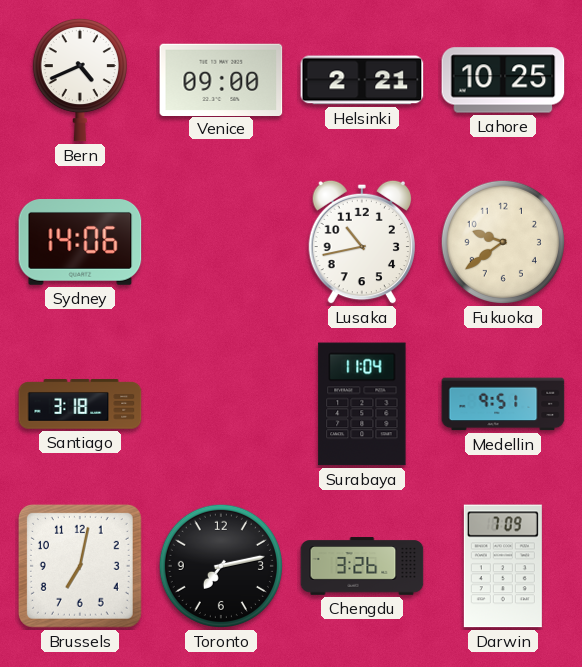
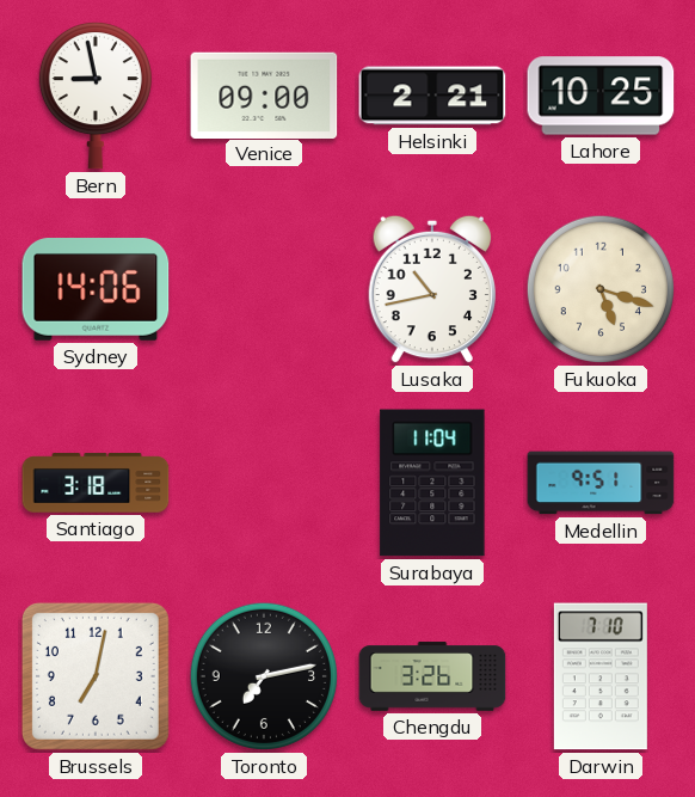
Bern: 4:41 -> 8:58 (96, 96)
Fukuoka: 9:39 -> 5:18 (601, 289)
Darwin: 7:09 -> 7:10 (601, 676)
